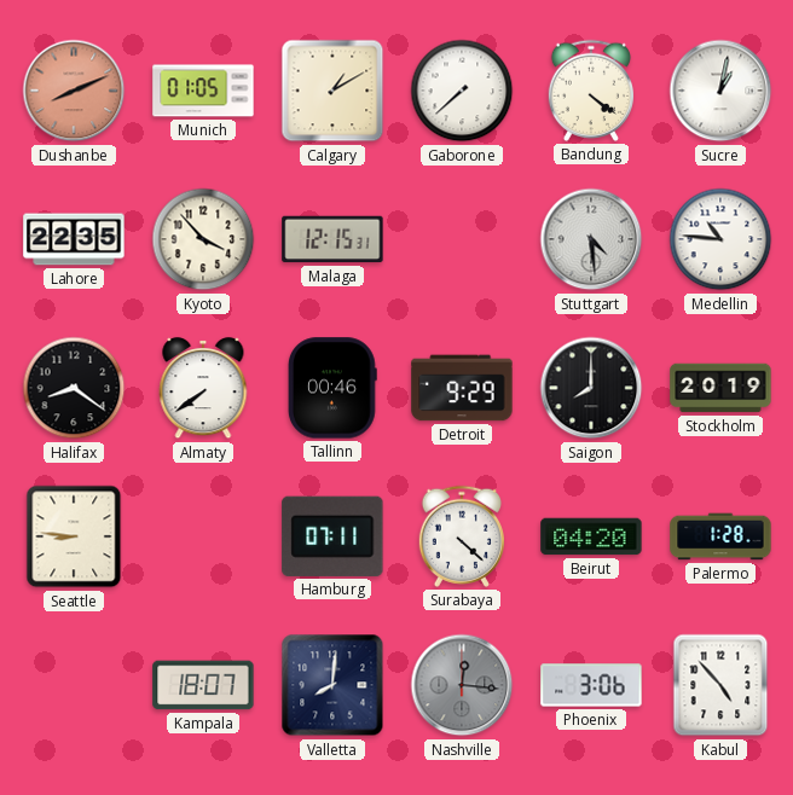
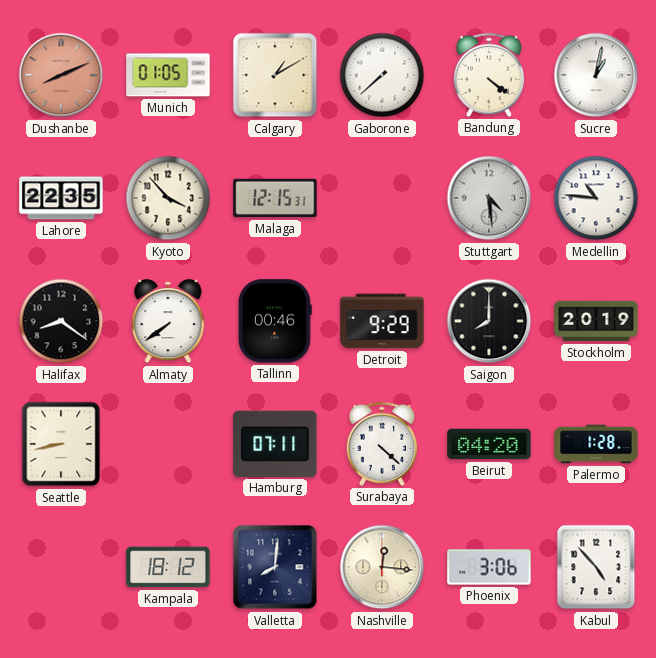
Seattle: 8:46 -> 8:43 (61, 444)
Kampala: 18:07 -> 18:12 (168, 567)
Nashville dial: grey -> cream (382, 567)
